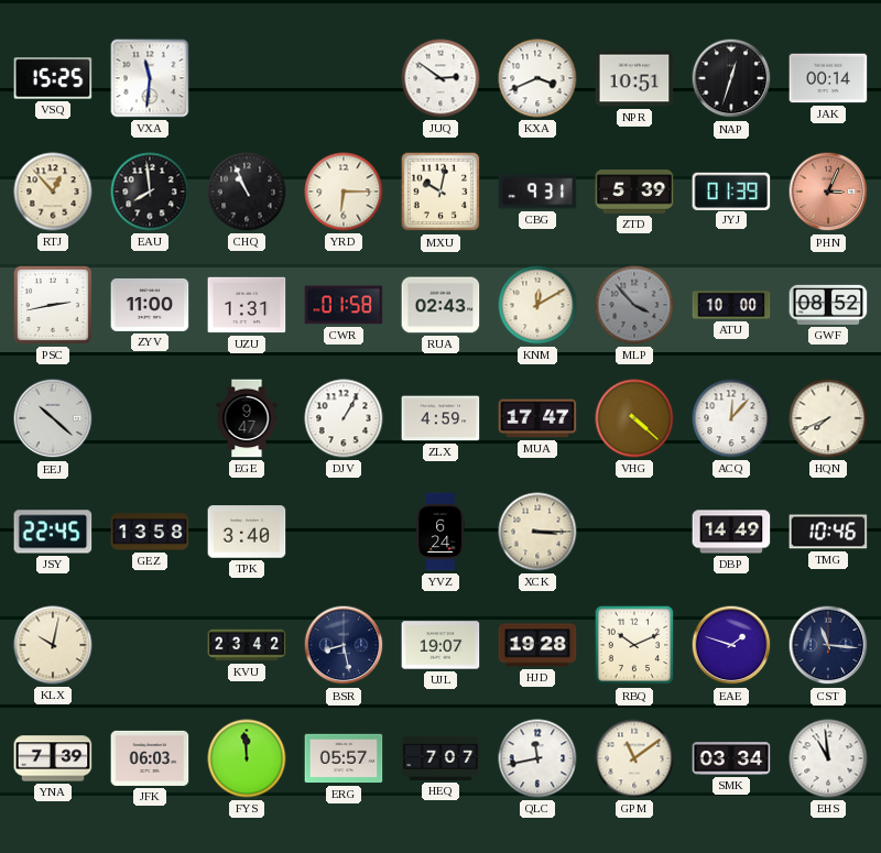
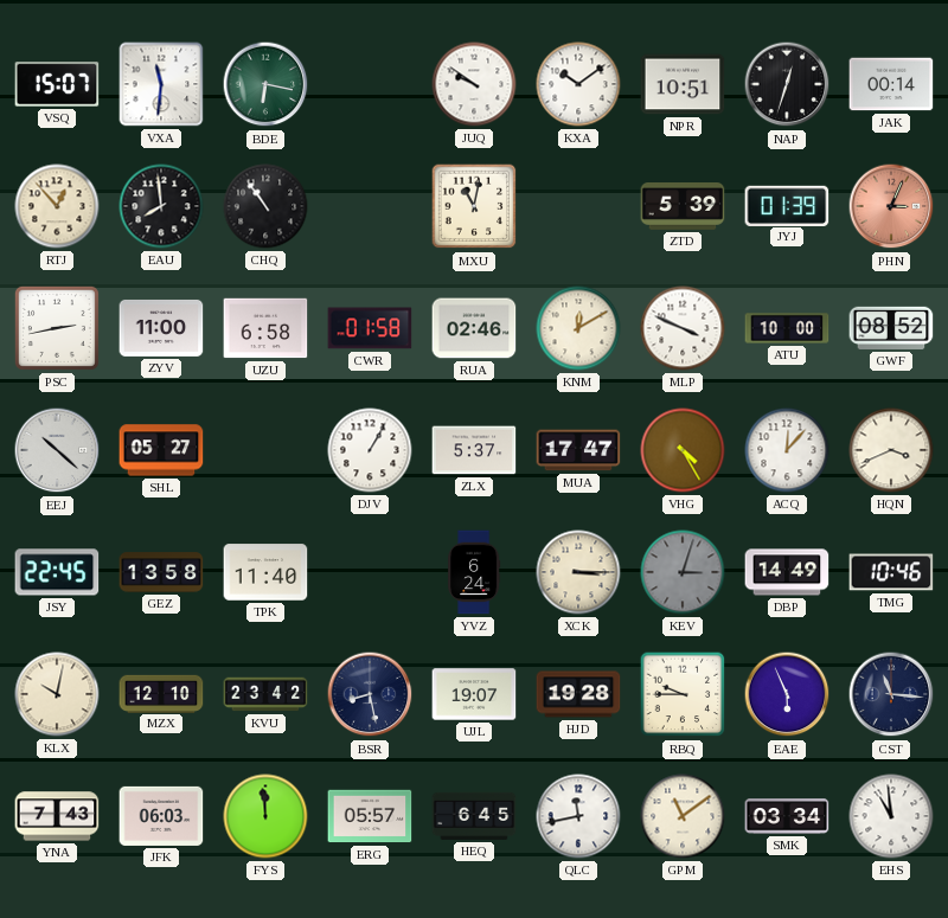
VSQ: 15:25 -> 15:07 (57, 84)
BDE: none -> 6:17 (265, 84)
JUQ: 2:51 -> 9:51 (474, 84)
KXA: 3:41 -> 10:09 (578, 84)
CHQ: 10:56 -> 10:54 (265, 206)
YRD: 6:15 -> none (344, 192)
MXU: 10:02 -> 11:02 (474, 206)
CBG: 9:31 -> none (537, 192)
UZU: 1:31 -> 6:58 (265, 328)
RUA: 02:43 -> 02:46 (474, 328)
MLP: 3:53 -> 3:49 (683, 328)
MLP dial: grey -> white (683, 328)
SHL: none -> 05:27 (161, 450)
EGE: 9:47 -> none (247, 418)
ZLX: 4:59 -> 5:37 (474, 450)
VHG: 4:22 -> 4:25 (683, 450)
HQN: 7:41 -> 3:41 (891, 450)
TPK: 3:40 -> 11:40 (265, 572)
KEV: none -> 3:03 (683, 572)
MZX: none -> 12:10 (161, 693)
RBQ: 10:11 -> 9:45 (683, 694)
EAE: 1:48 -> 5:56 (787, 694)
YNA: 7:39 -> 7:43 (57, 816)
HEQ: 7:07 -> 6:45 (474, 816)
